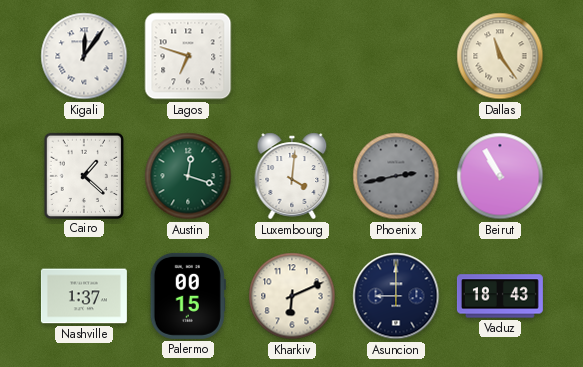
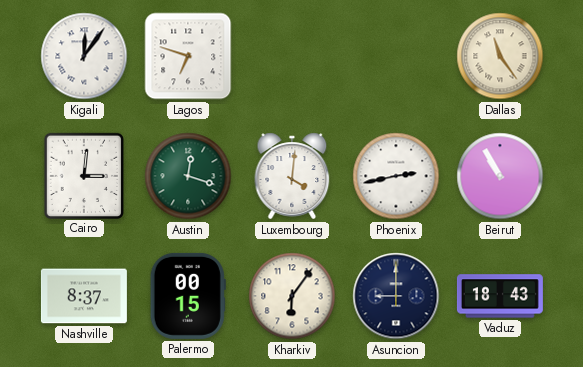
Cairo: 1:22 -> 3:01 (83, 175)
Phoenix dial: grey -> white (396, 176)
Nashville: 1:37 -> 8:37 (84, 296)
Kharkiv: 6:11 -> 6:06 (292, 296)
